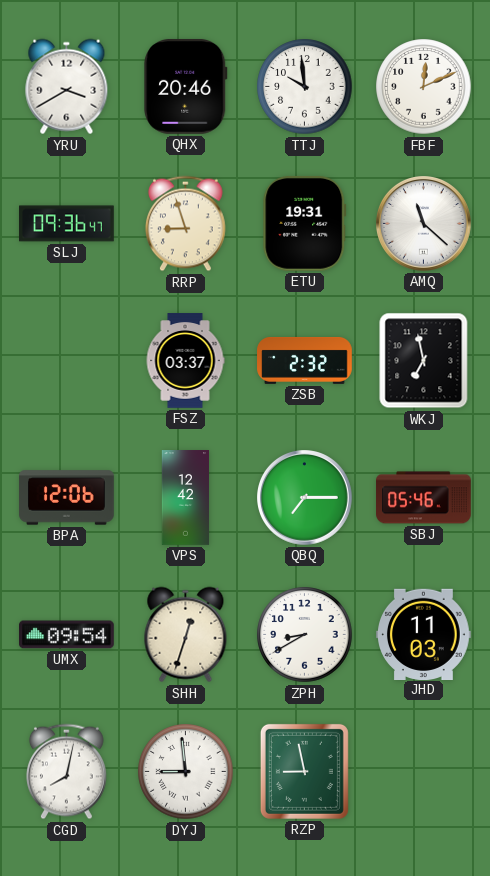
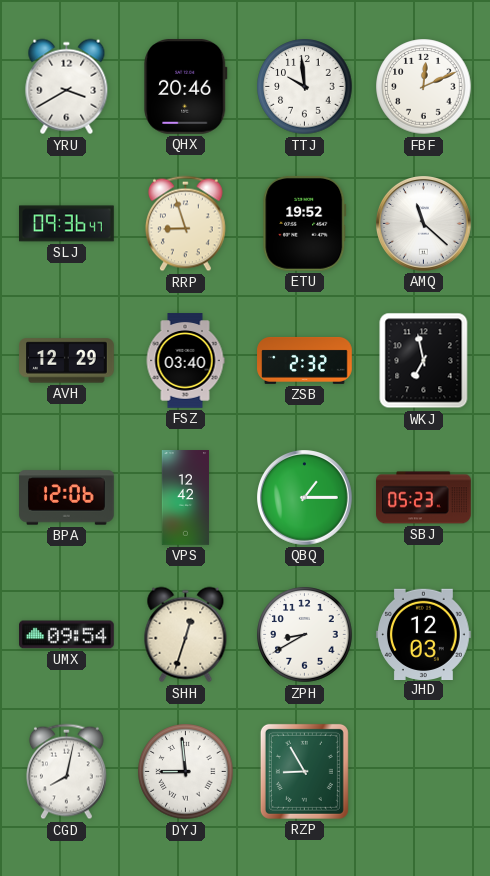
ETU: 19:31 -> 19:52 (305, 223)
AVH: none -> 12:29 (67, 361)
FSZ: 03:37 -> 03:40 (185, 361)
QBQ: 7:15 -> 1:15 (305, 498)
SBJ: 05:46 -> 05:23 (424, 498)
JHD: 11:03 -> 12:03 (424, 634)
RZP: 8:58 -> 8:55 (304, 771)
